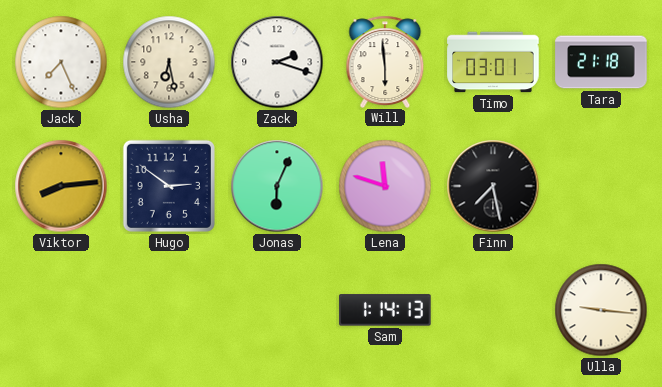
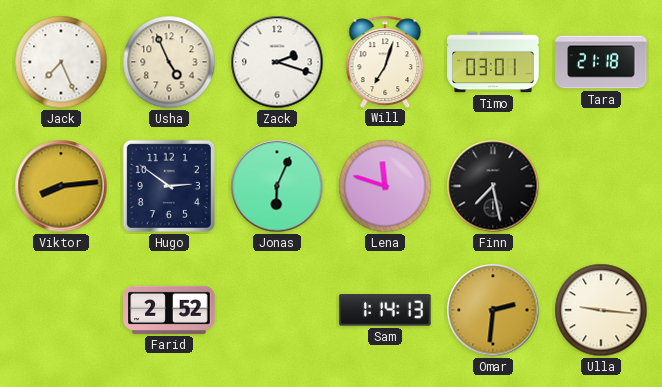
Usha: 6:28 -> 4:56 (169, 62)
Will: 5:59 -> 7:03 (385, 61)
Farid: none -> 2:52 (169, 310)
Omar: none -> 2:31 (493, 310)
